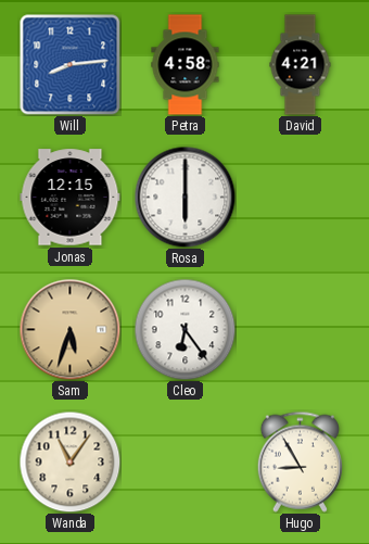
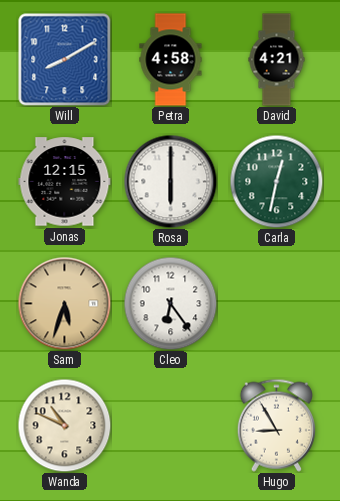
Will: 8:14 -> 8:10 (64, 59)
Carla: none -> 12:32 (276, 181)
Wanda: 11:06 -> 10:49 (64, 425)
